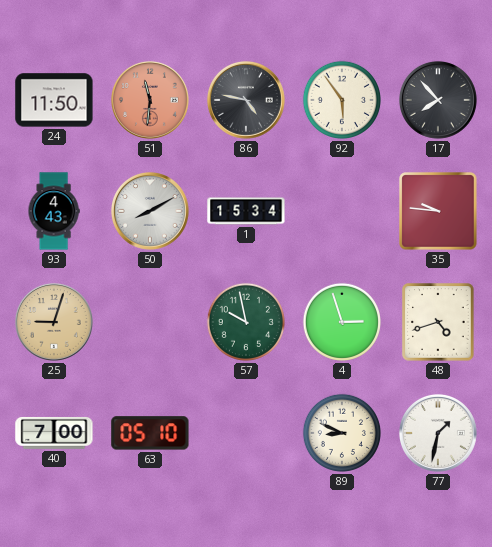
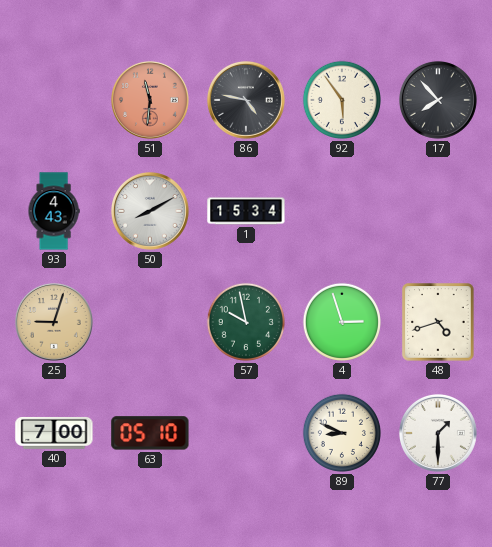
24: 11:50 -> none (54, 100)
35: 9:46 -> none (438, 211)
77: 1:32 -> 1:30 (438, 433)
